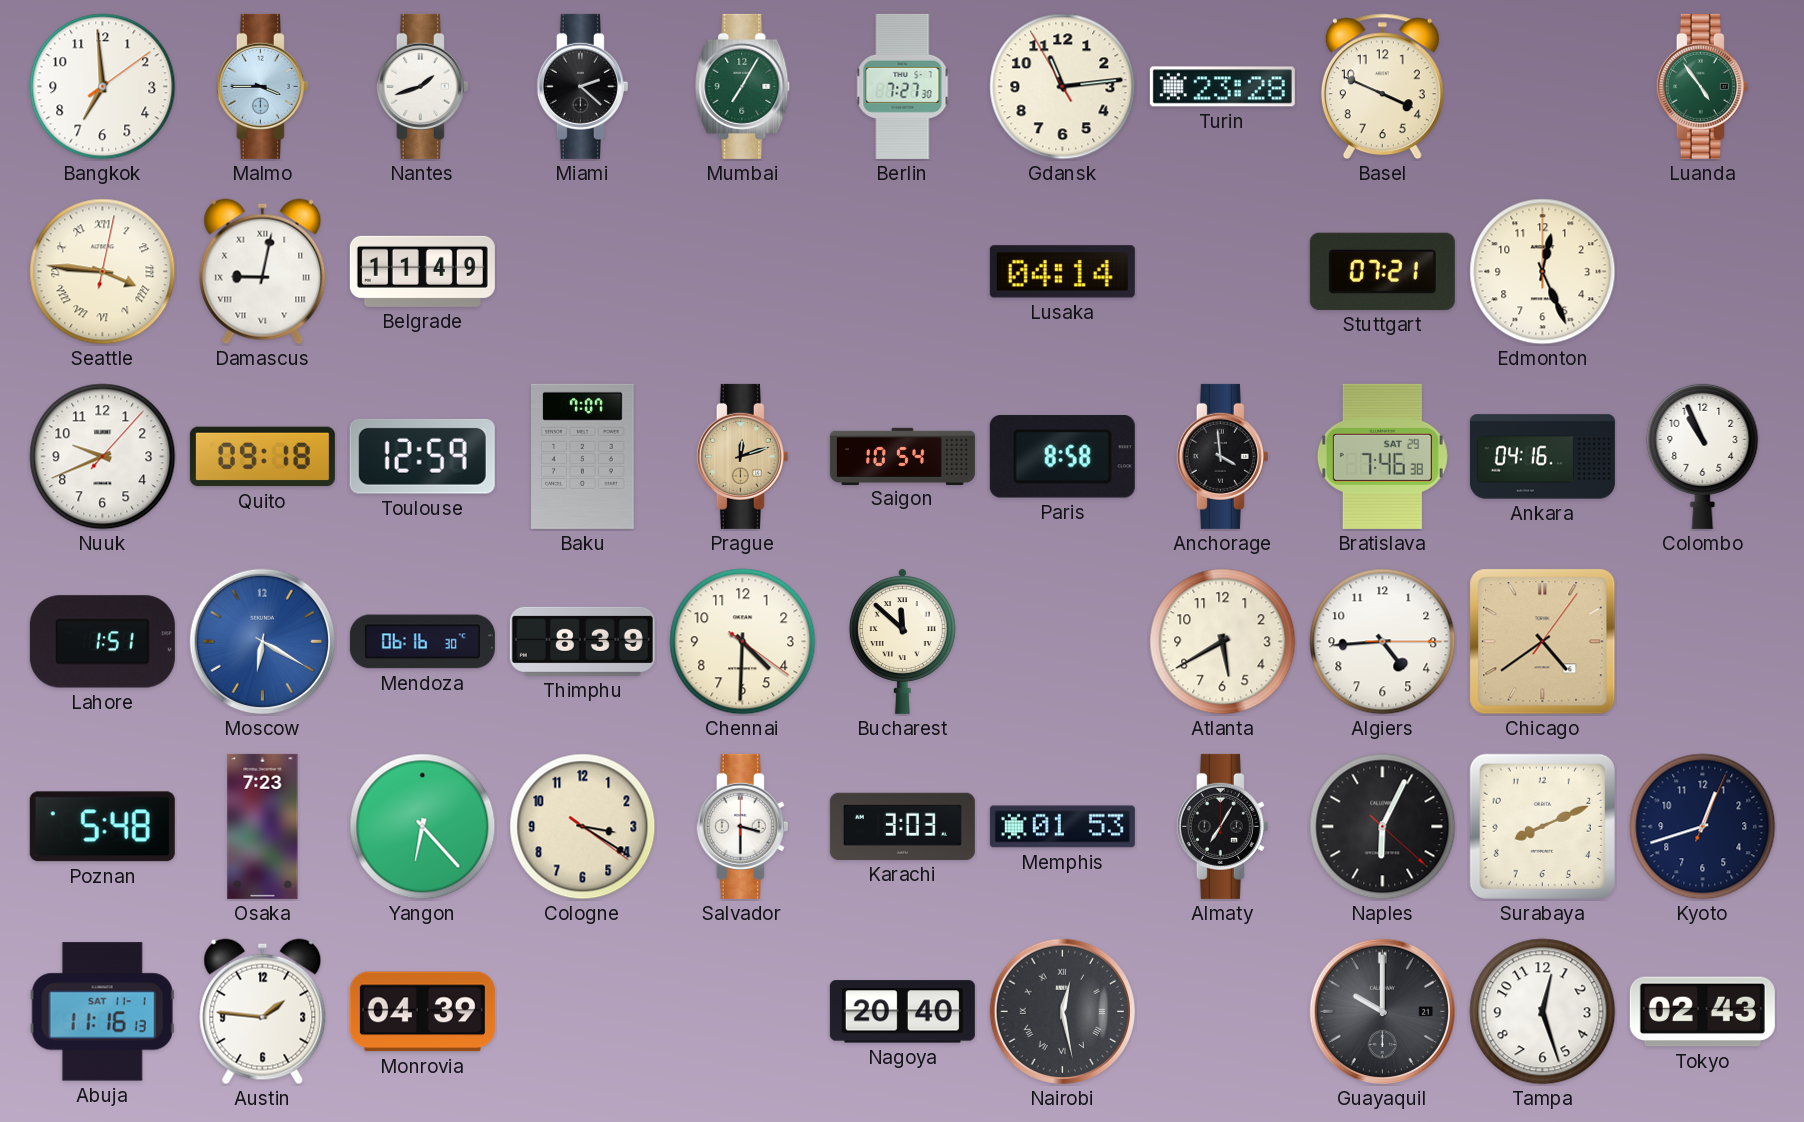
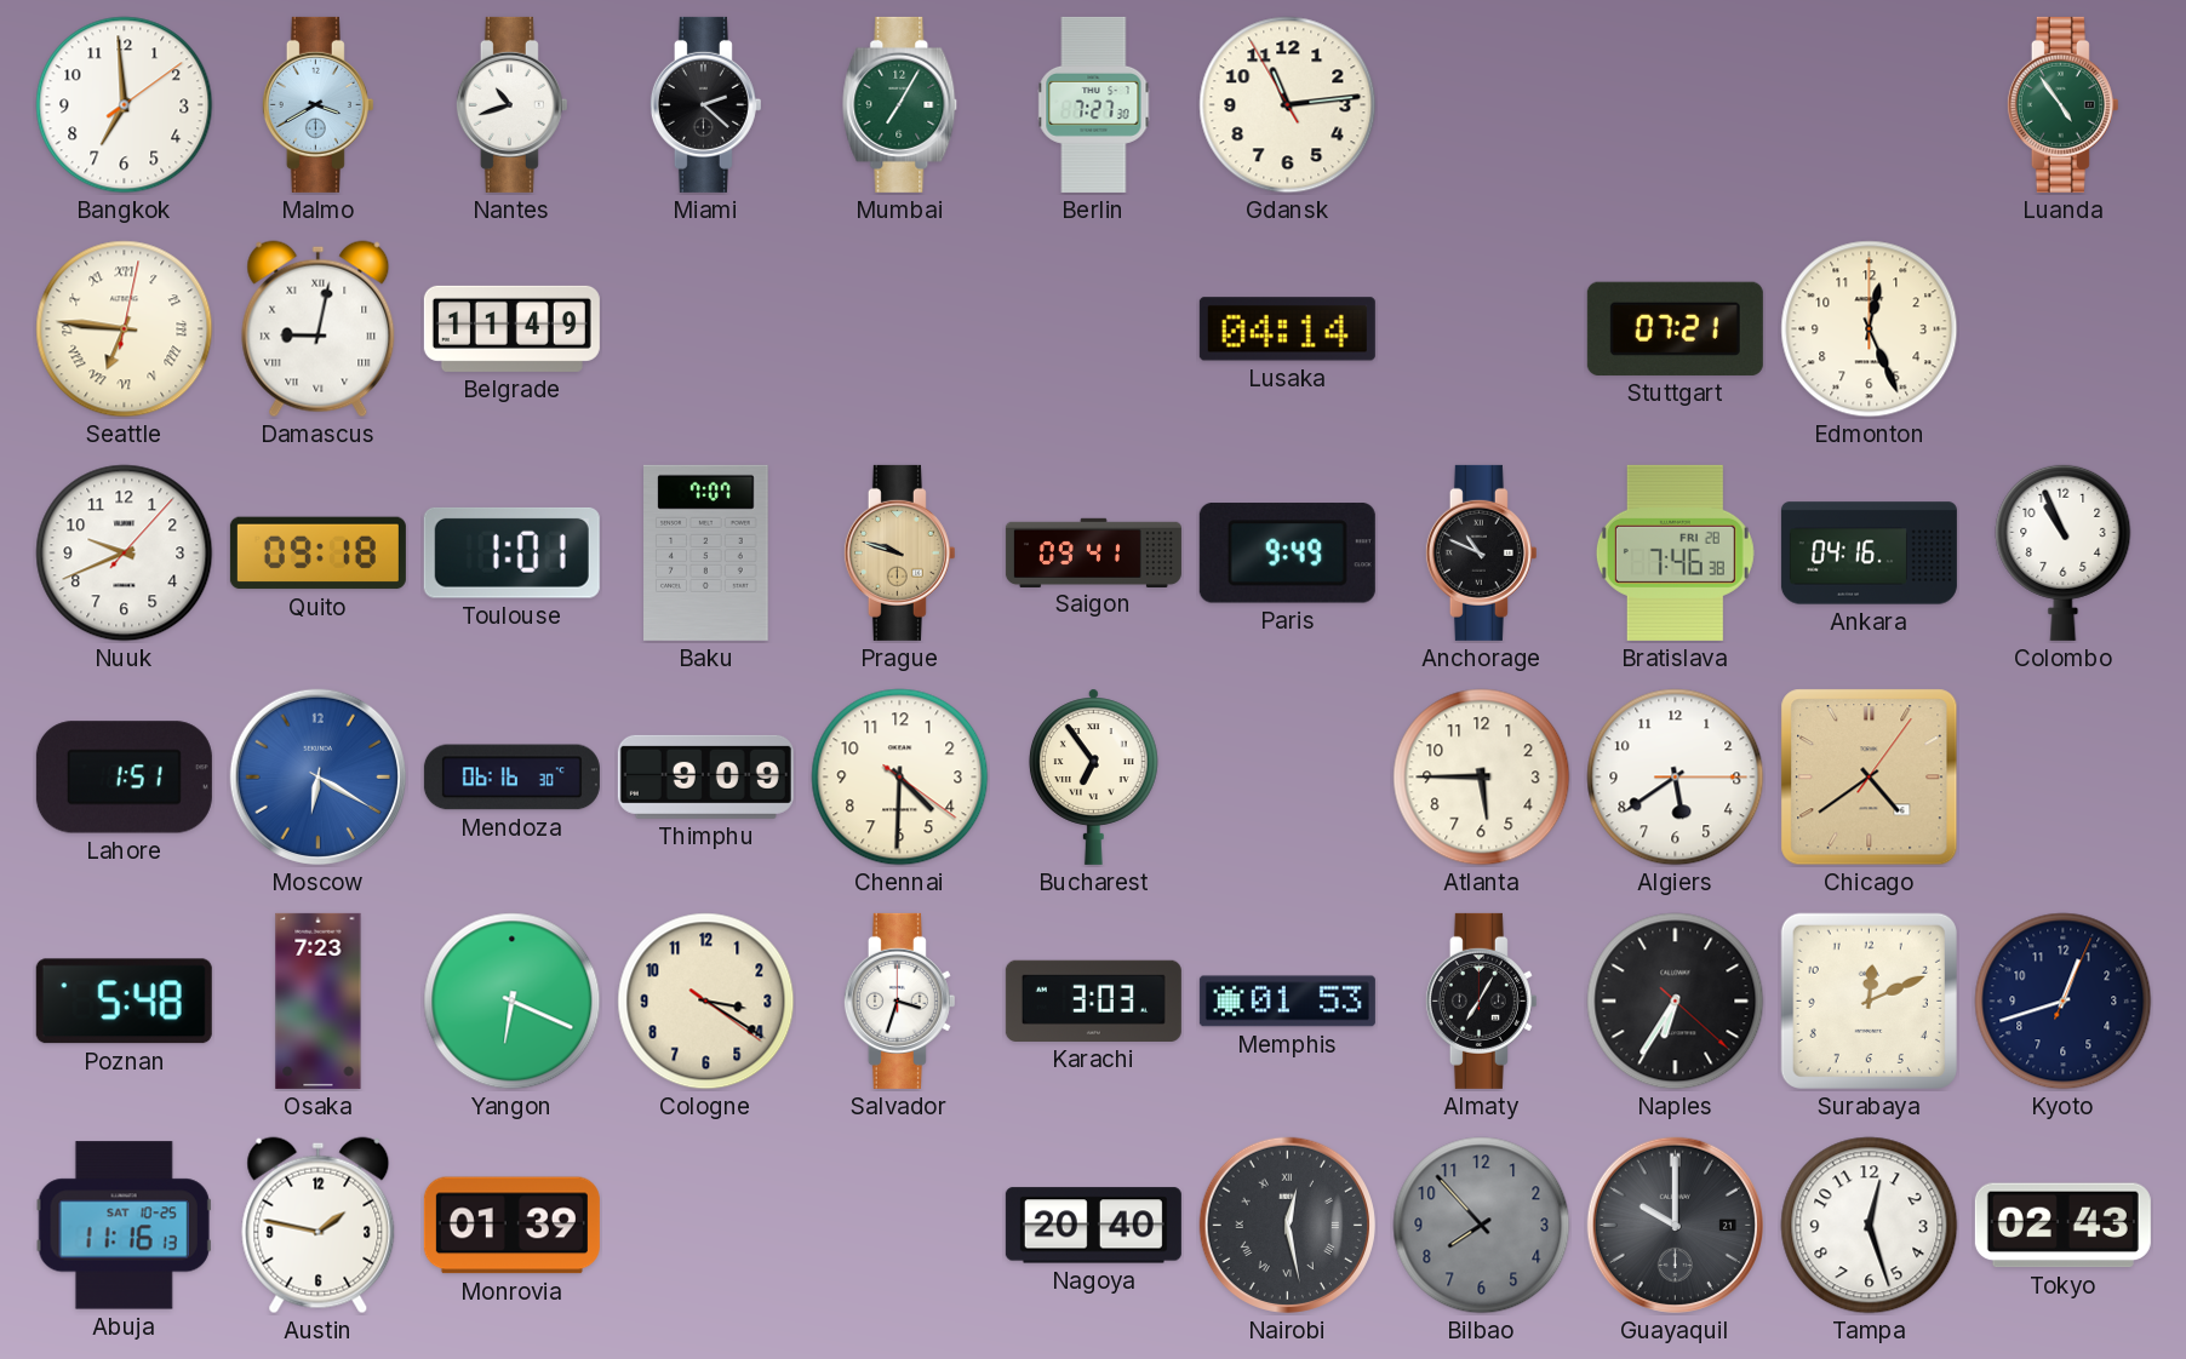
Malmo: 3:45 -> 3:40 (317, 104)
Nantes: 1:42 -> 10:42 (511, 104)
Turin: 23:28 -> none (1222, 87)
Basel: 3:49 -> none (1382, 87)
Seattle: 3:46 -> 6:46 (125, 329)
Toulouse: 12:59 -> 1:01 (511, 552)
Prague: 12:12 -> 9:48 (899, 552)
Saigon: 10:54 -> 09:41 (1093, 552)
Paris: 8:58 -> 9:49 (1287, 554)
Anchorage: 3:59 -> 10:49 (1481, 552)
Bratislava date: SAT 29 -> FRI 28 (1675, 552)
Thimphu: 8:39 -> 9:09 (705, 776)
Bucharest: 11:52 -> 6:54 (1093, 776)
Atlanta: 5:40 -> 5:45 (1482, 778)
Algiers: 4:44 -> 5:39 (1676, 778)
Yangon: 6:23 -> 6:19 (513, 1002)
Salvador: 3:30 -> 3:33 (899, 1000)
Naples: 6:04 -> 6:35 (1676, 1002)
Surabaya: 8:11 -> 12:11 (1869, 1000)
Abuja date: SAT 11-1 -> SAT 10-25 (124, 1226)
Austin: 1:46 -> 1:47 (319, 1226)
Monrovia: 04:39 -> 01:39 (511, 1226)
Bilbao: none -> 7:53 (1482, 1226)
